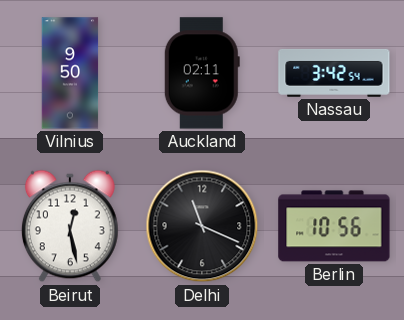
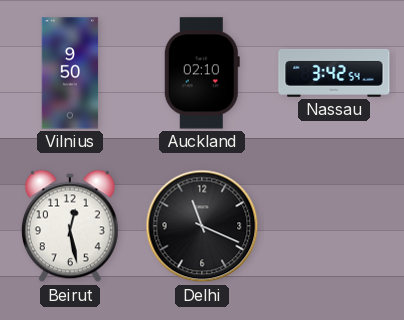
Auckland: 02:11 -> 02:10 (202, 73)
Berlin: 10:56 -> none (334, 226)
